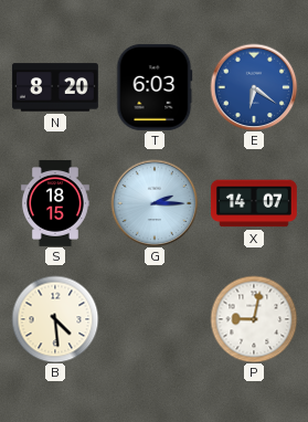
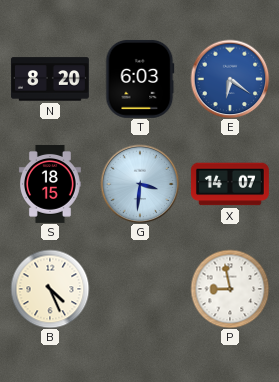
G: 2:15 -> 3:31 (140, 184)
B: 4:29 -> 4:26 (50, 289)
P: 9:02 -> 8:58 (230, 289)
